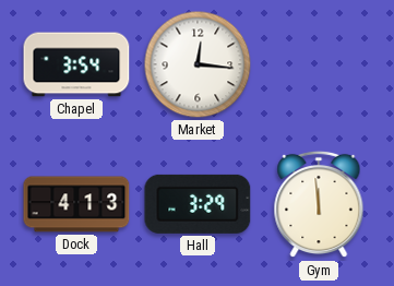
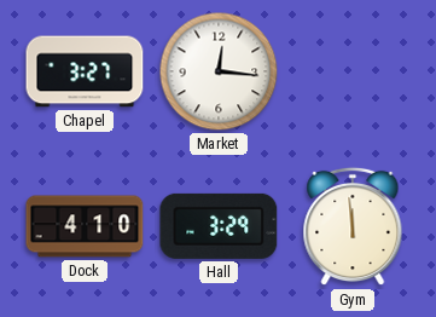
Chapel: 3:54 -> 3:27 (85, 71)
Dock: 4:13 -> 4:10 (85, 226)
